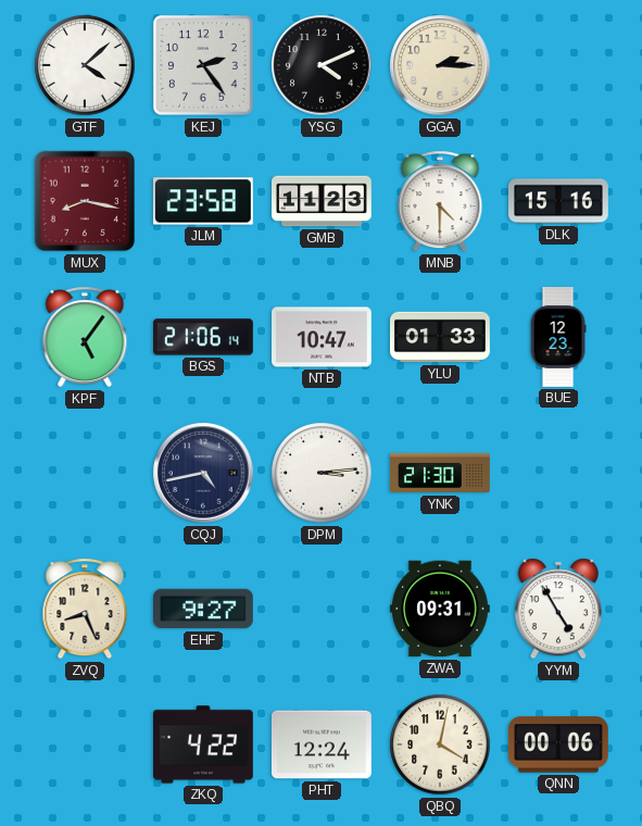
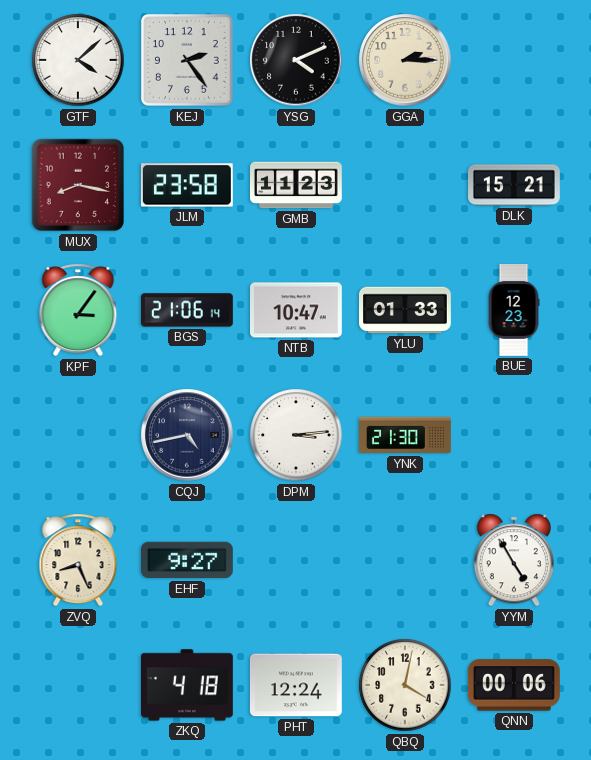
MNB: 4:30 -> none (440, 201)
DLK: 15:16 -> 15:21 (515, 185)
KPF: 5:06 -> 3:06 (78, 310)
ZWA: 09:31 -> none (440, 609)
ZKQ: 4:22 -> 4:18 (188, 685)
